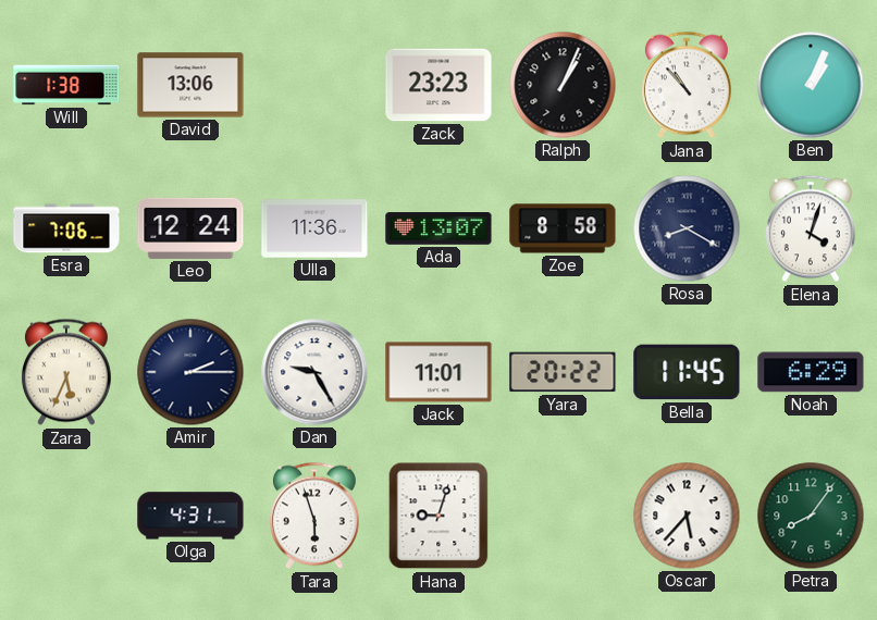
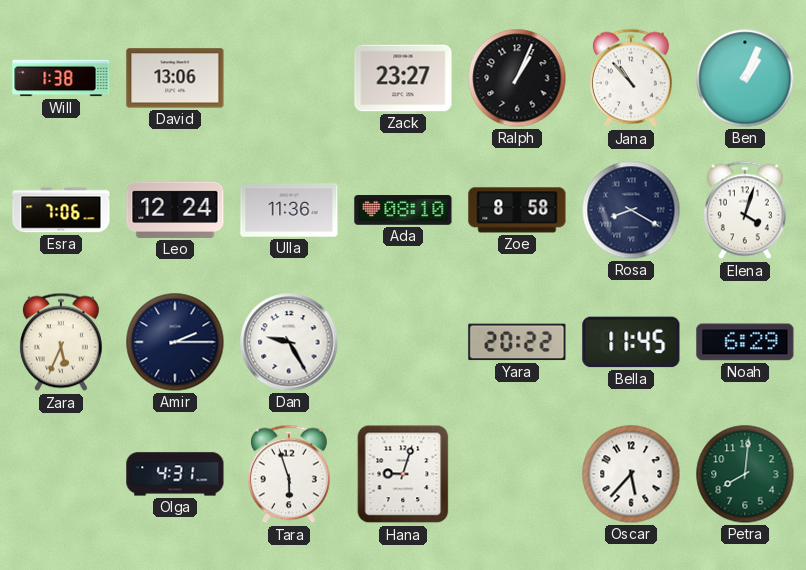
Zack: 23:23 -> 23:27 (403, 78)
Ada: 13:07 -> 08:10 (403, 210)
Jack: 11:01 -> none (439, 372)
Petra: 8:06 -> 8:01 (745, 474)
